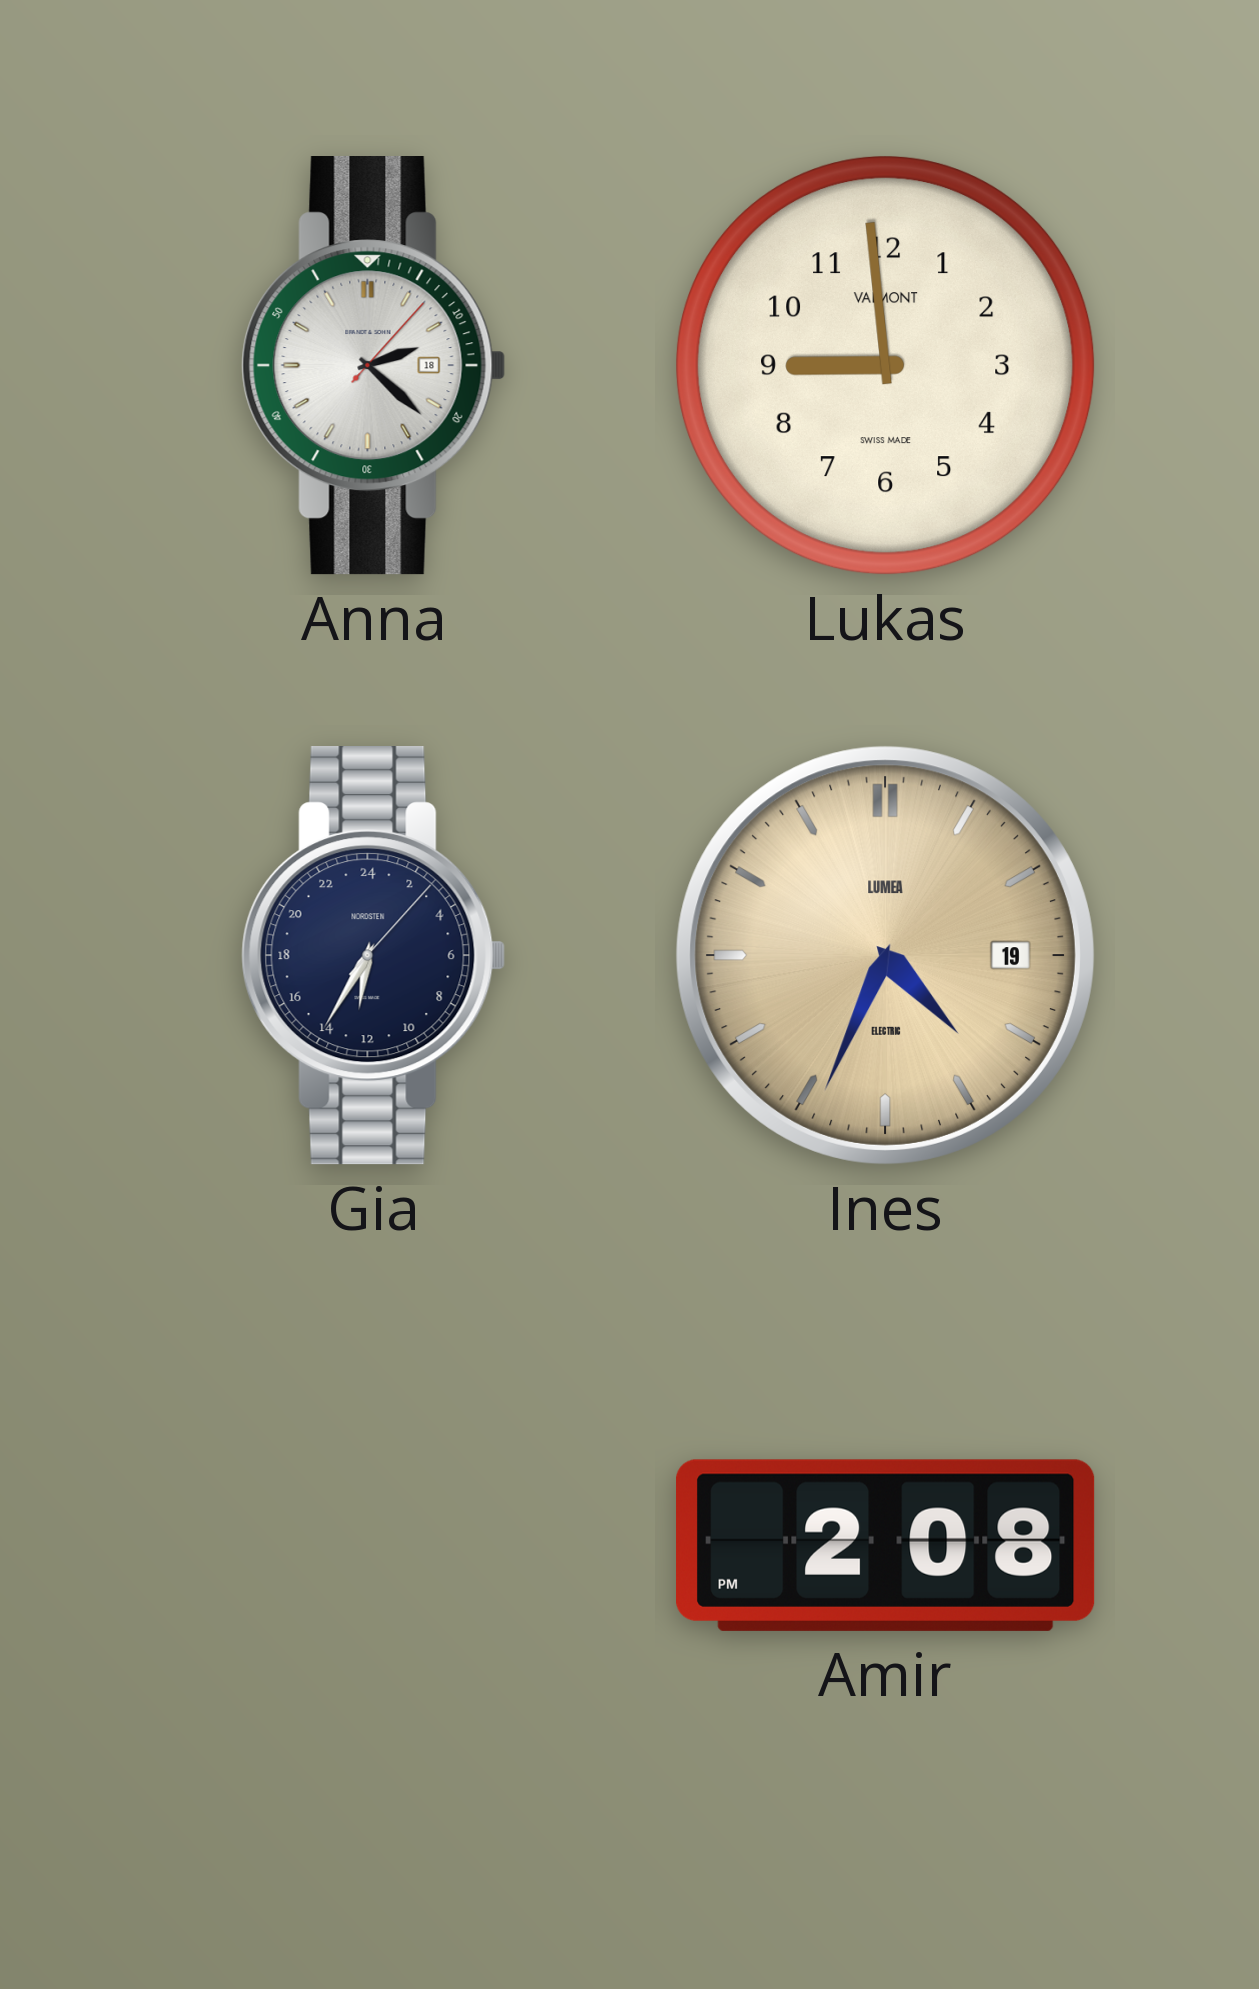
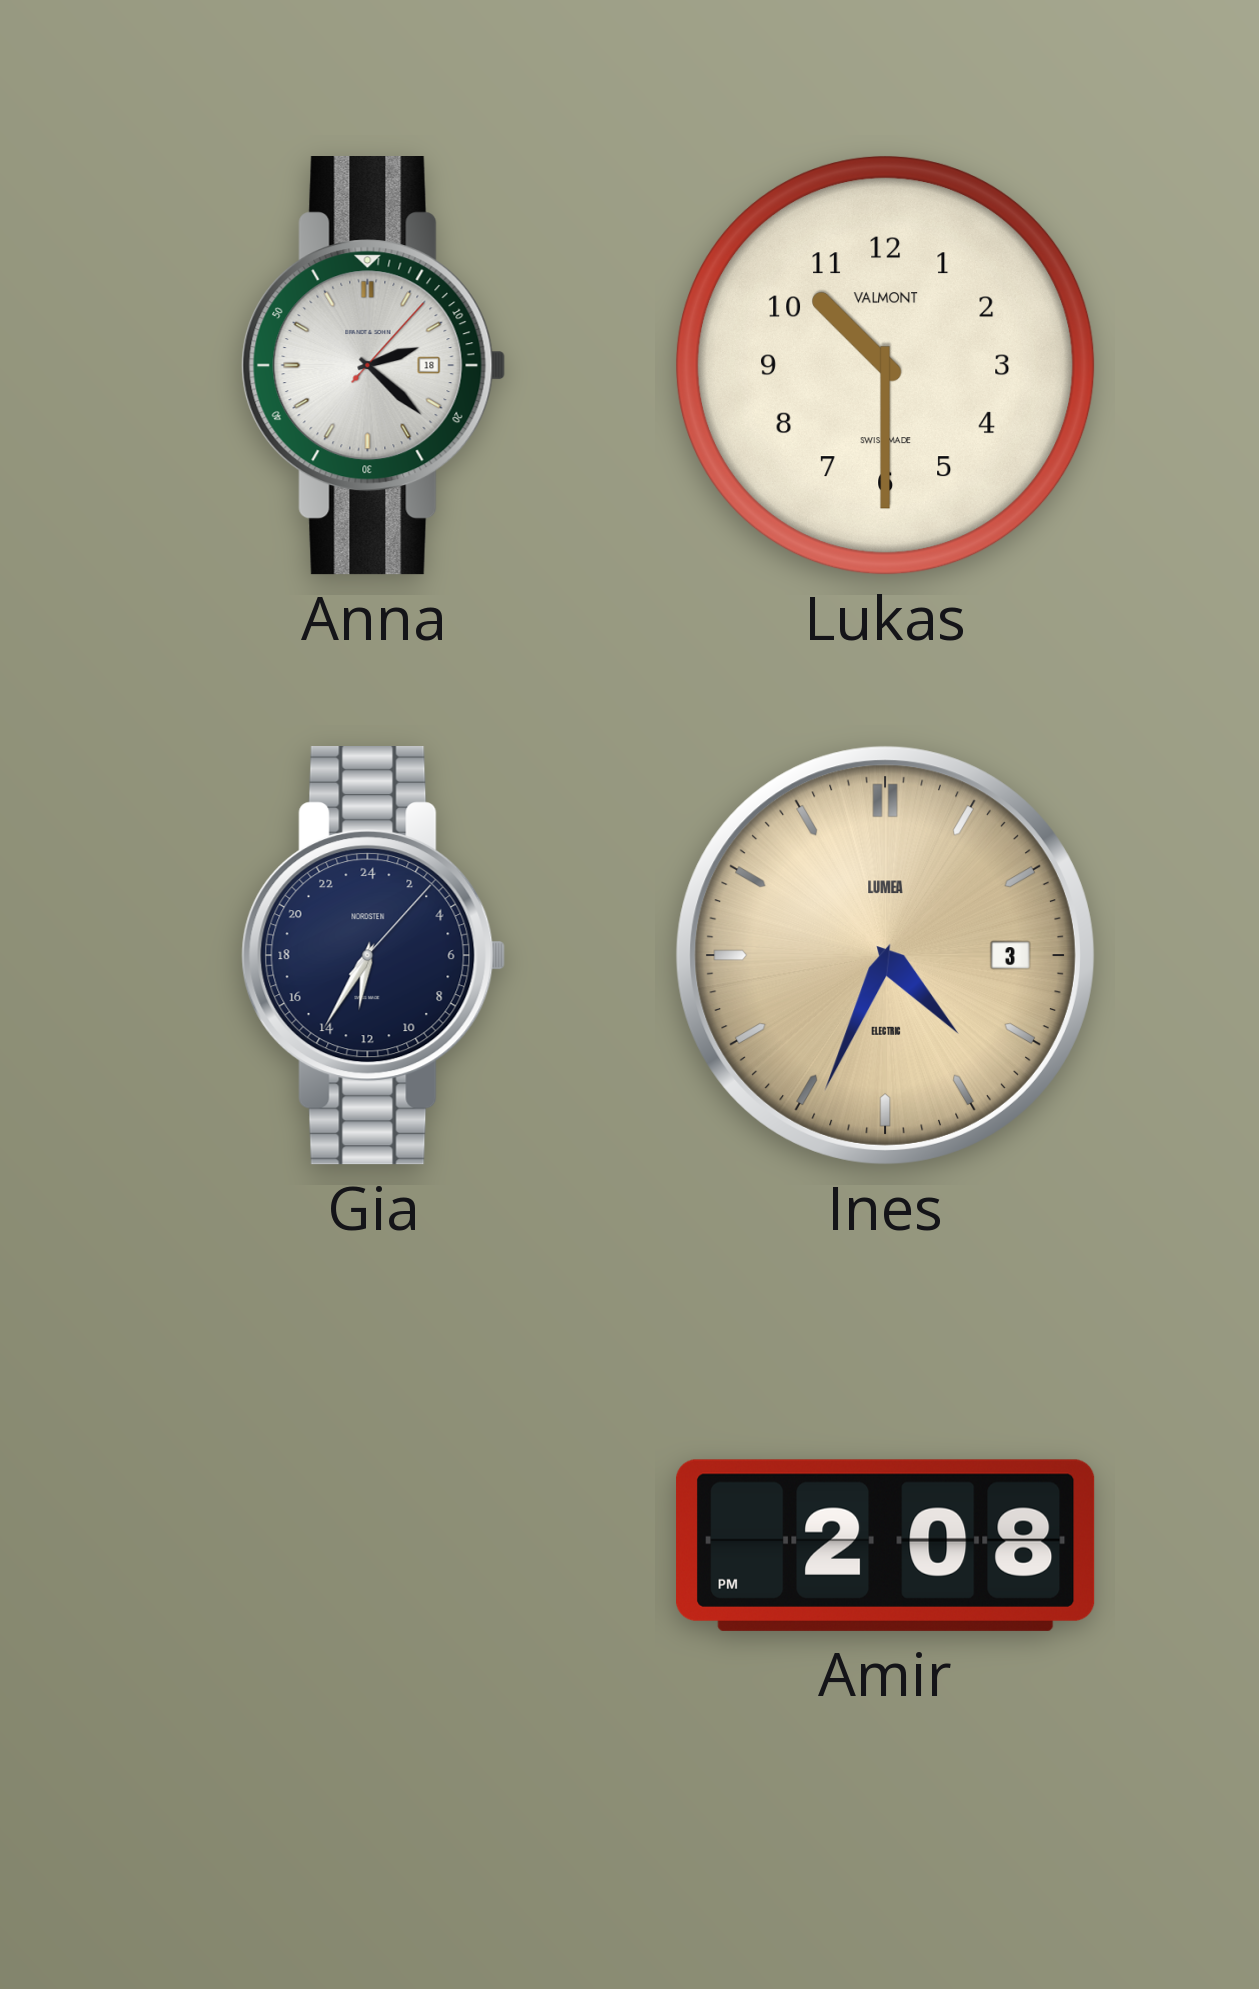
Lukas: 8:59 -> 10:30 (885, 365)
Ines date: 19 -> 3 (885, 955)
